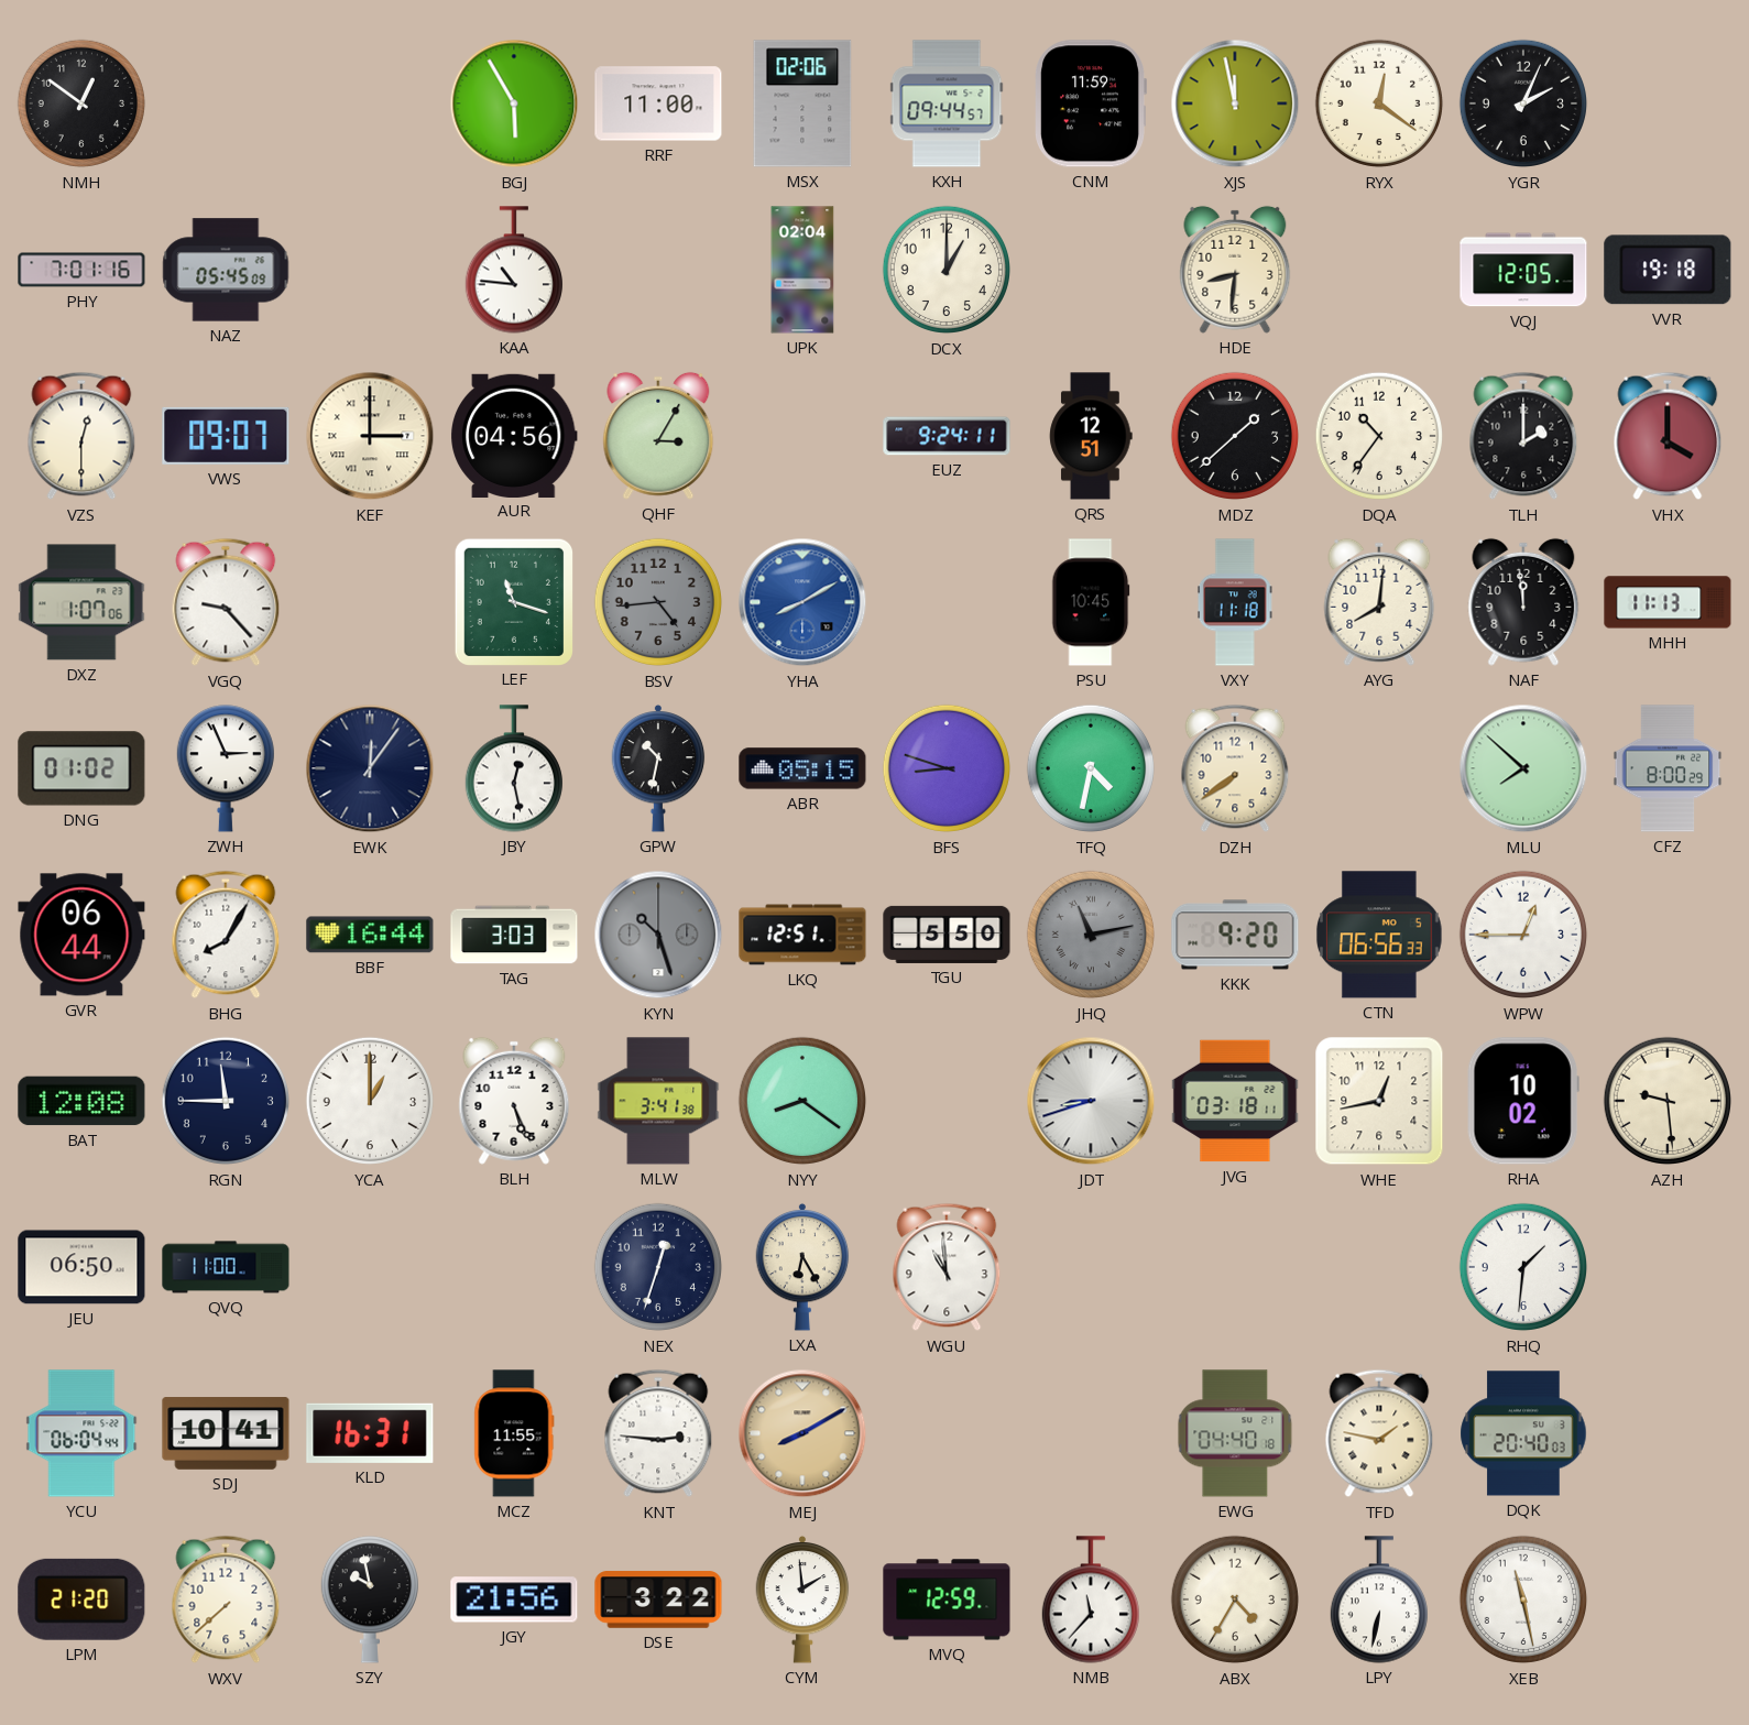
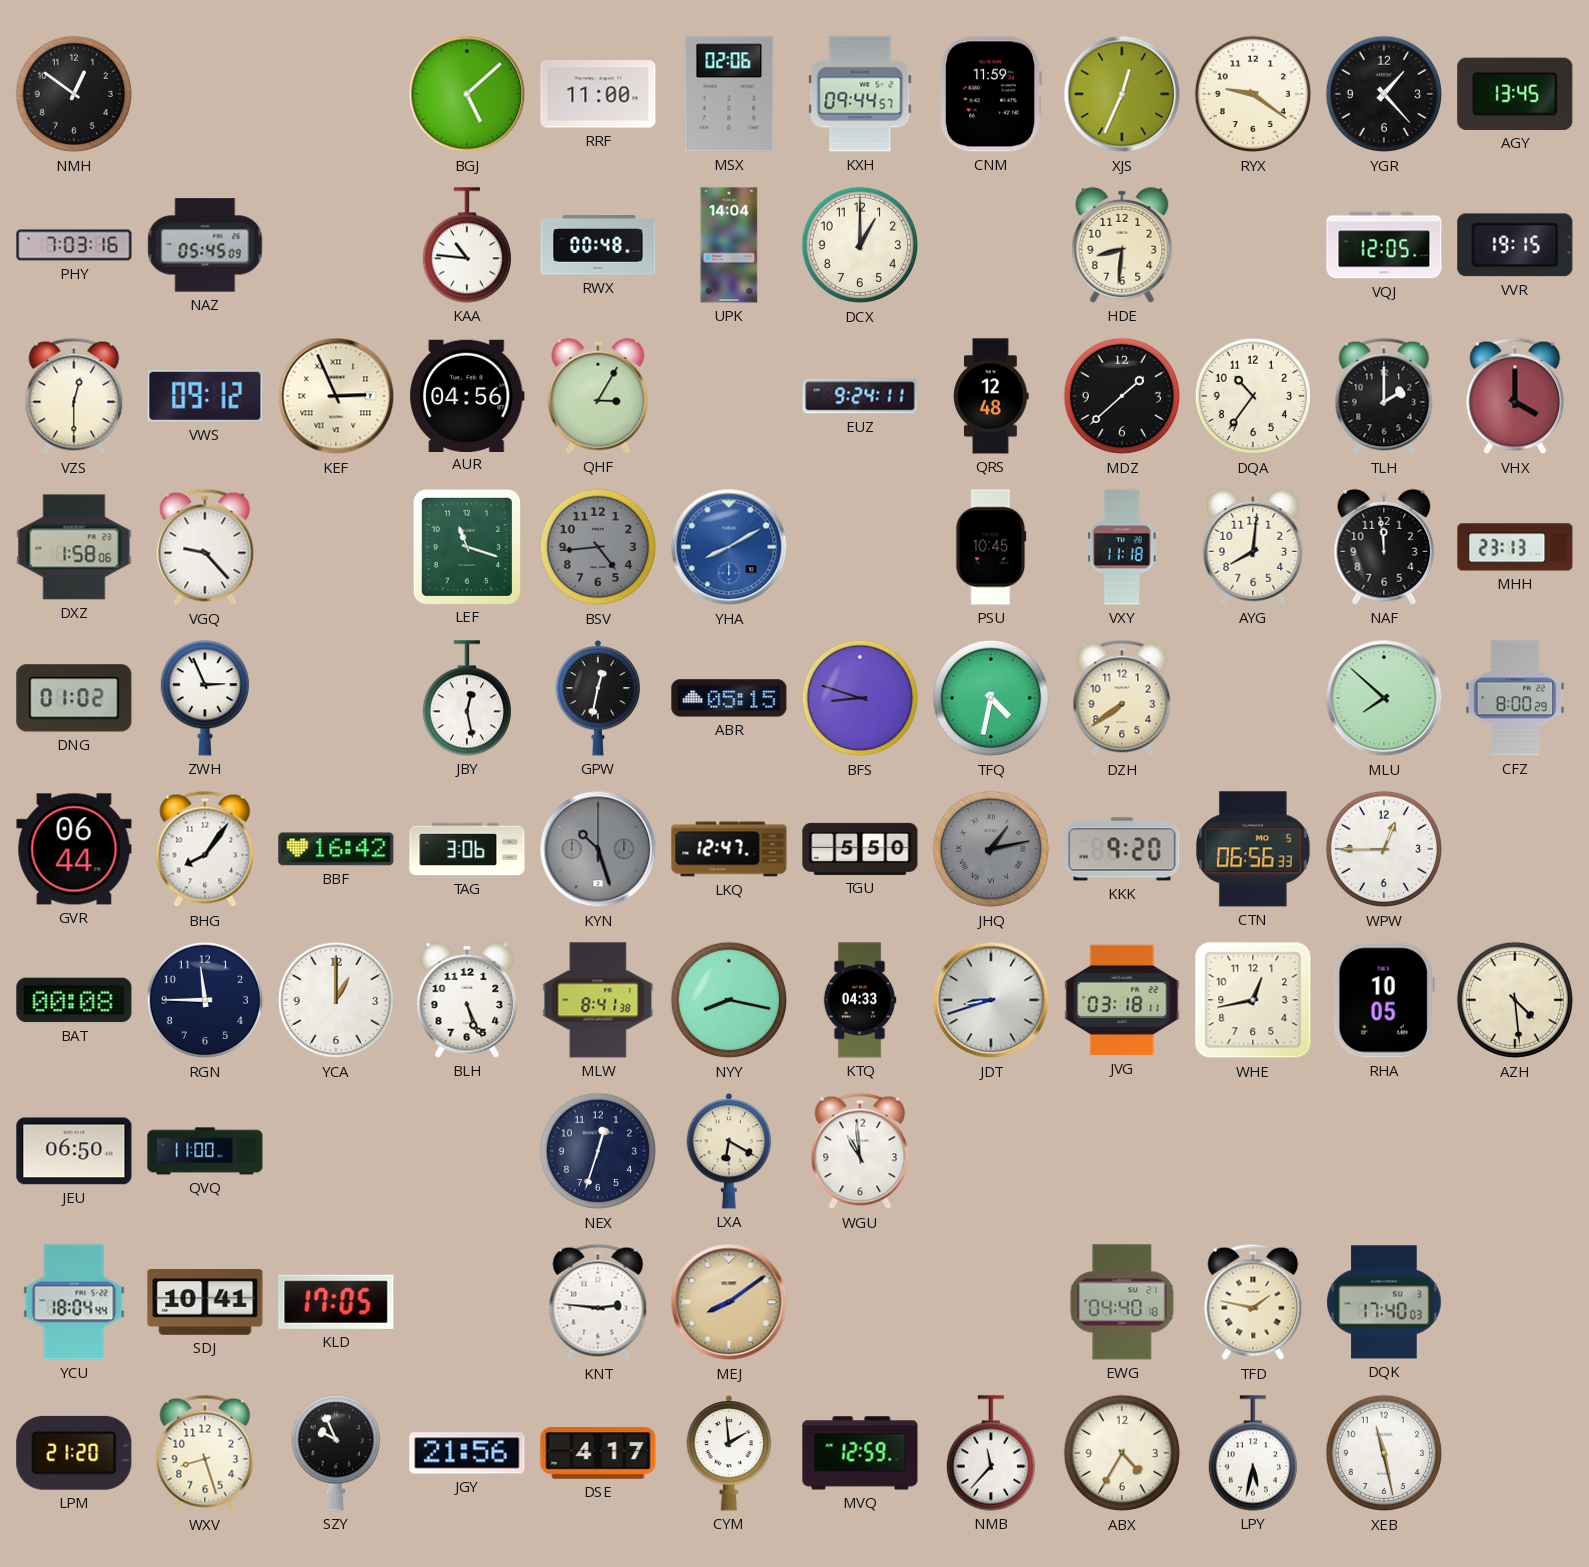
BGJ: 5:55 -> 5:08 (467, 94)
XJS: 11:58 -> 12:34 (1122, 94)
RYX: 12:21 -> 9:21 (1253, 94)
YGR: 2:04 -> 1:23 (1384, 94)
AGY: none -> 13:45 (1515, 94)
PHY: 7:01 -> 7:03 (74, 245)
RWX: none -> 00:48 (598, 245)
UPK: 02:04 -> 14:04 (729, 245)
VVR: 19:18 -> 19:15 (1515, 245)
VWS: 09:07 -> 09:12 (205, 396)
KEF: 3:00 -> 2:56 (336, 396)
QRS: 12:51 -> 12:48 (991, 396)
DXZ: 1:07 -> 1:58 (74, 547)
MHH: 11:13 -> 23:13 (1515, 547)
EWK: 12:06 -> none (370, 768)
GPW: 10:32 -> 12:32 (598, 698)
BHG: 8:05 -> 8:06 (205, 849)
BBF: 16:44 -> 16:42 (336, 849)
TAG: 3:03 -> 3:06 (467, 849)
LKQ: 12:51 -> 12:47 (729, 849)
JHQ: 11:13 -> 1:13 (991, 849)
BAT: 12:08 -> 00:08 (74, 1000)
MLW: 3:41 -> 8:41 (598, 1000)
NYY: 8:21 -> 8:17 (729, 1000)
KTQ: none -> 04:33 (860, 1000)
RHA: 10:02 -> 10:05 (1384, 1000)
AZH: 9:29 -> 4:29 (1515, 1000)
LXA: 6:25 -> 6:20 (729, 1151)
RHQ: 1:31 -> none (1523, 1267)
YCU: 06:04 -> 18:04 (74, 1302)
KLD: 16:31 -> 17:05 (336, 1302)
MCZ: 11:55 -> none (514, 1433)
MEJ: 8:10 -> 8:09 (729, 1302)
DQK: 20:40 -> 17:40 (1384, 1302)
WXV: 7:38 -> 8:27 (205, 1453)
SZY: 9:58 -> 9:56 (335, 1453)
DSE: 3:22 -> 4:17 (598, 1453)
LPY: 6:32 -> 5:32 (1252, 1453)
